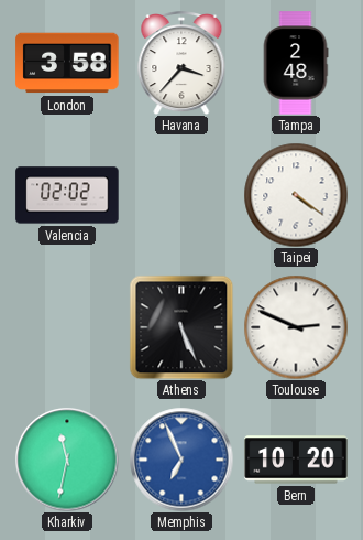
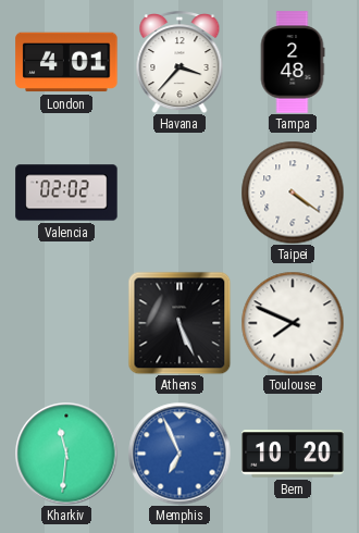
London: 3:58 -> 4:01 (66, 62)
Toulouse: 2:49 -> 7:49 (293, 323)
Kharkiv: 11:32 -> 11:31 (66, 454)
